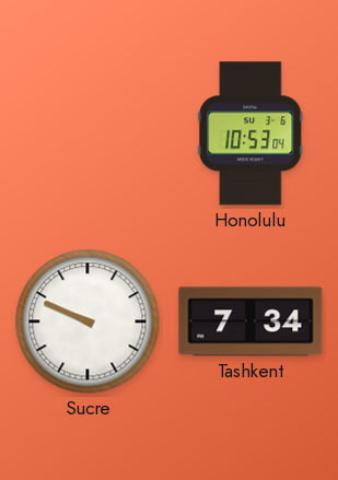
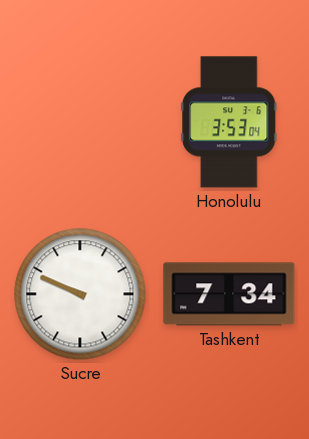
Honolulu: 10:53 -> 3:53 (229, 122)
